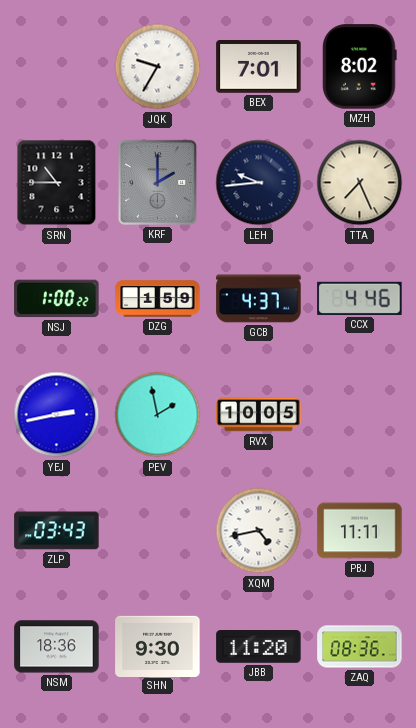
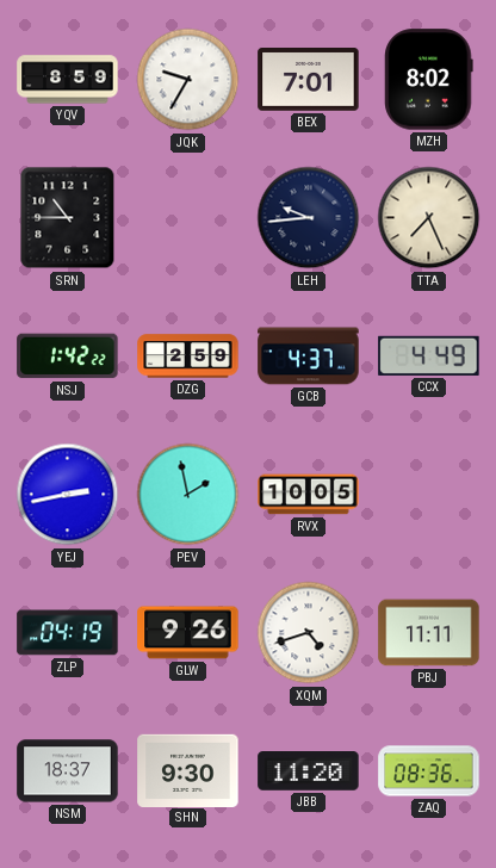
YQV: none -> 8:59 (68, 80)
KRF: 2:00 -> none (157, 182)
NSJ: 1:00 -> 1:42 (68, 356)
DZG: 1:59 -> 2:59 (188, 356)
CCX: 4:46 -> 4:49 (429, 355)
ZLP: 03:43 -> 04:19 (68, 633)
GLW: none -> 9:26 (188, 633)
XQM: 4:43 -> 4:42 (309, 633)
NSM: 18:36 -> 18:37 (68, 771)
